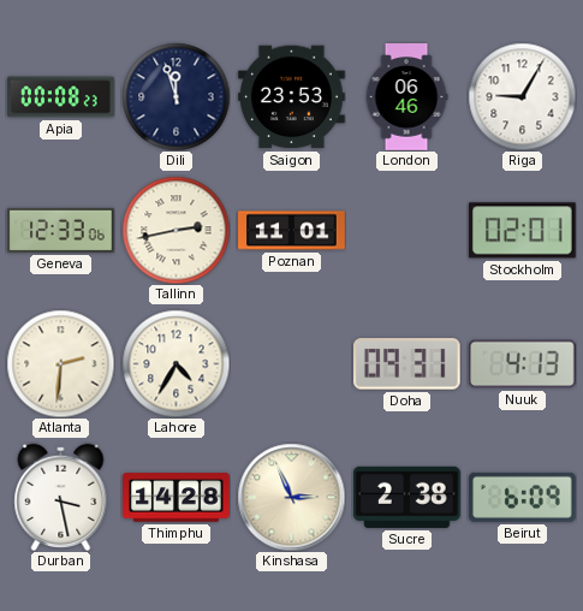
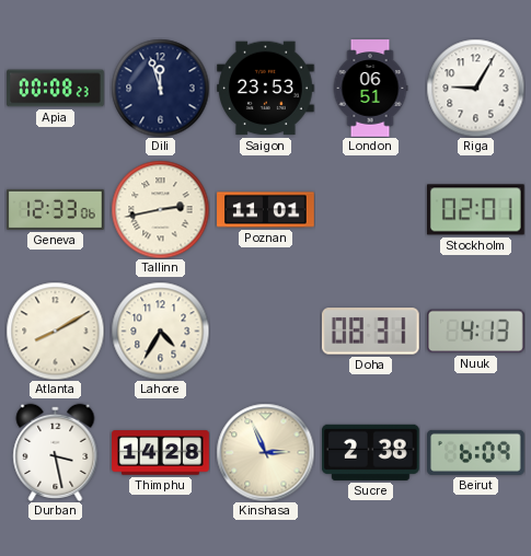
London: 06:46 -> 06:51 (370, 89)
Atlanta: 2:31 -> 8:10 (55, 331)
Doha: 09:31 -> 08:31 (370, 332)
